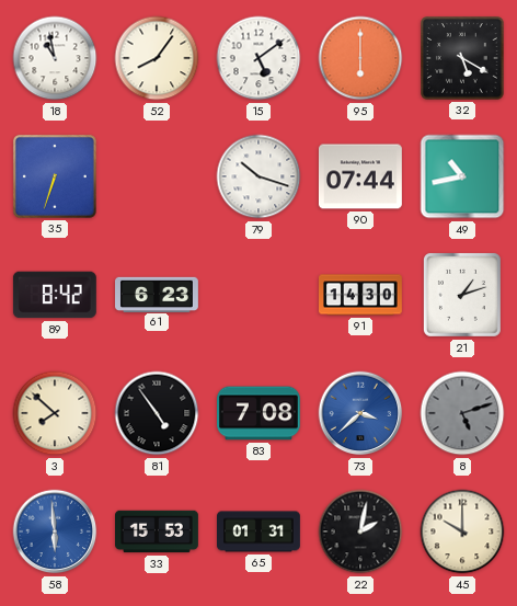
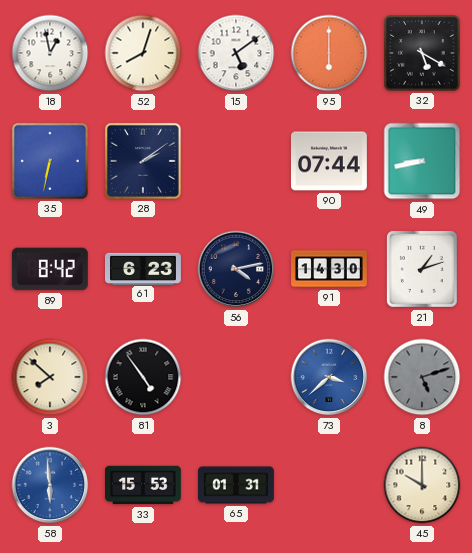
18: 10:58 -> 12:58 (50, 53)
52: 8:06 -> 8:03 (143, 53)
35: 6:33 -> 6:32 (50, 161)
28: none -> 2:09 (143, 161)
79: 10:18 -> none (258, 176)
49: 10:43 -> 8:43 (422, 161)
56: none -> 4:13 (236, 269)
83: 7:08 -> none (260, 413)
22: 2:02 -> none (360, 531)
